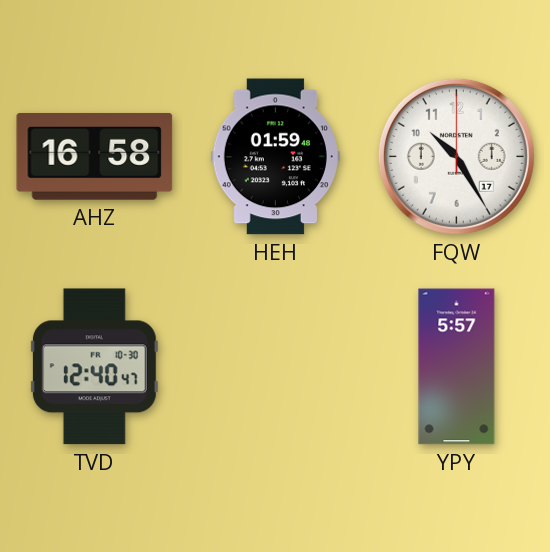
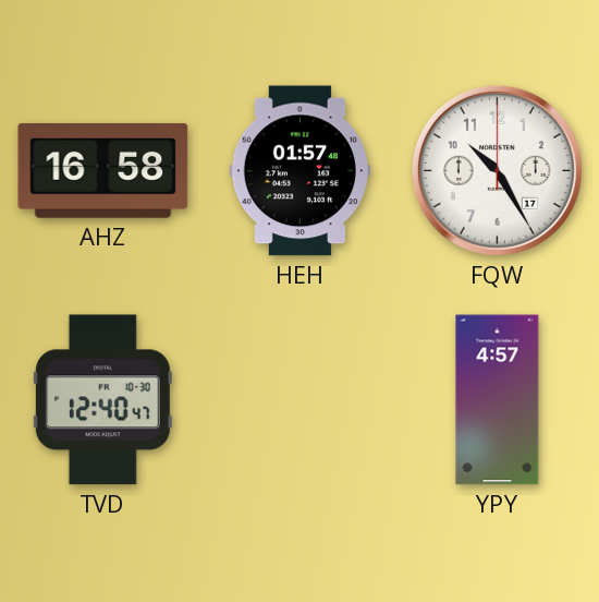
HEH: 01:59 -> 01:57 (299, 171)
YPY: 5:57 -> 4:57 (498, 400)
